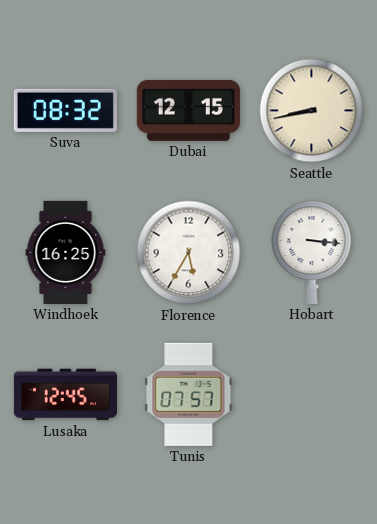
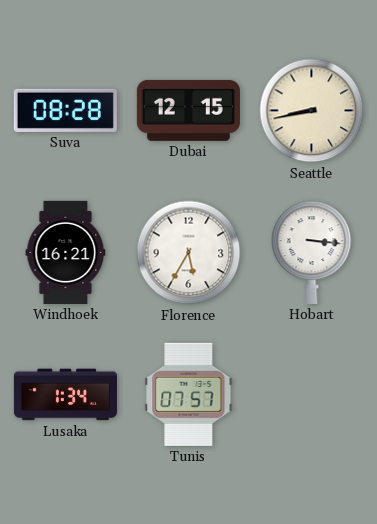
Suva: 08:32 -> 08:28 (65, 110)
Windhoek: 16:25 -> 16:21 (66, 252)
Lusaka: 12:45 -> 1:34 (65, 395)
